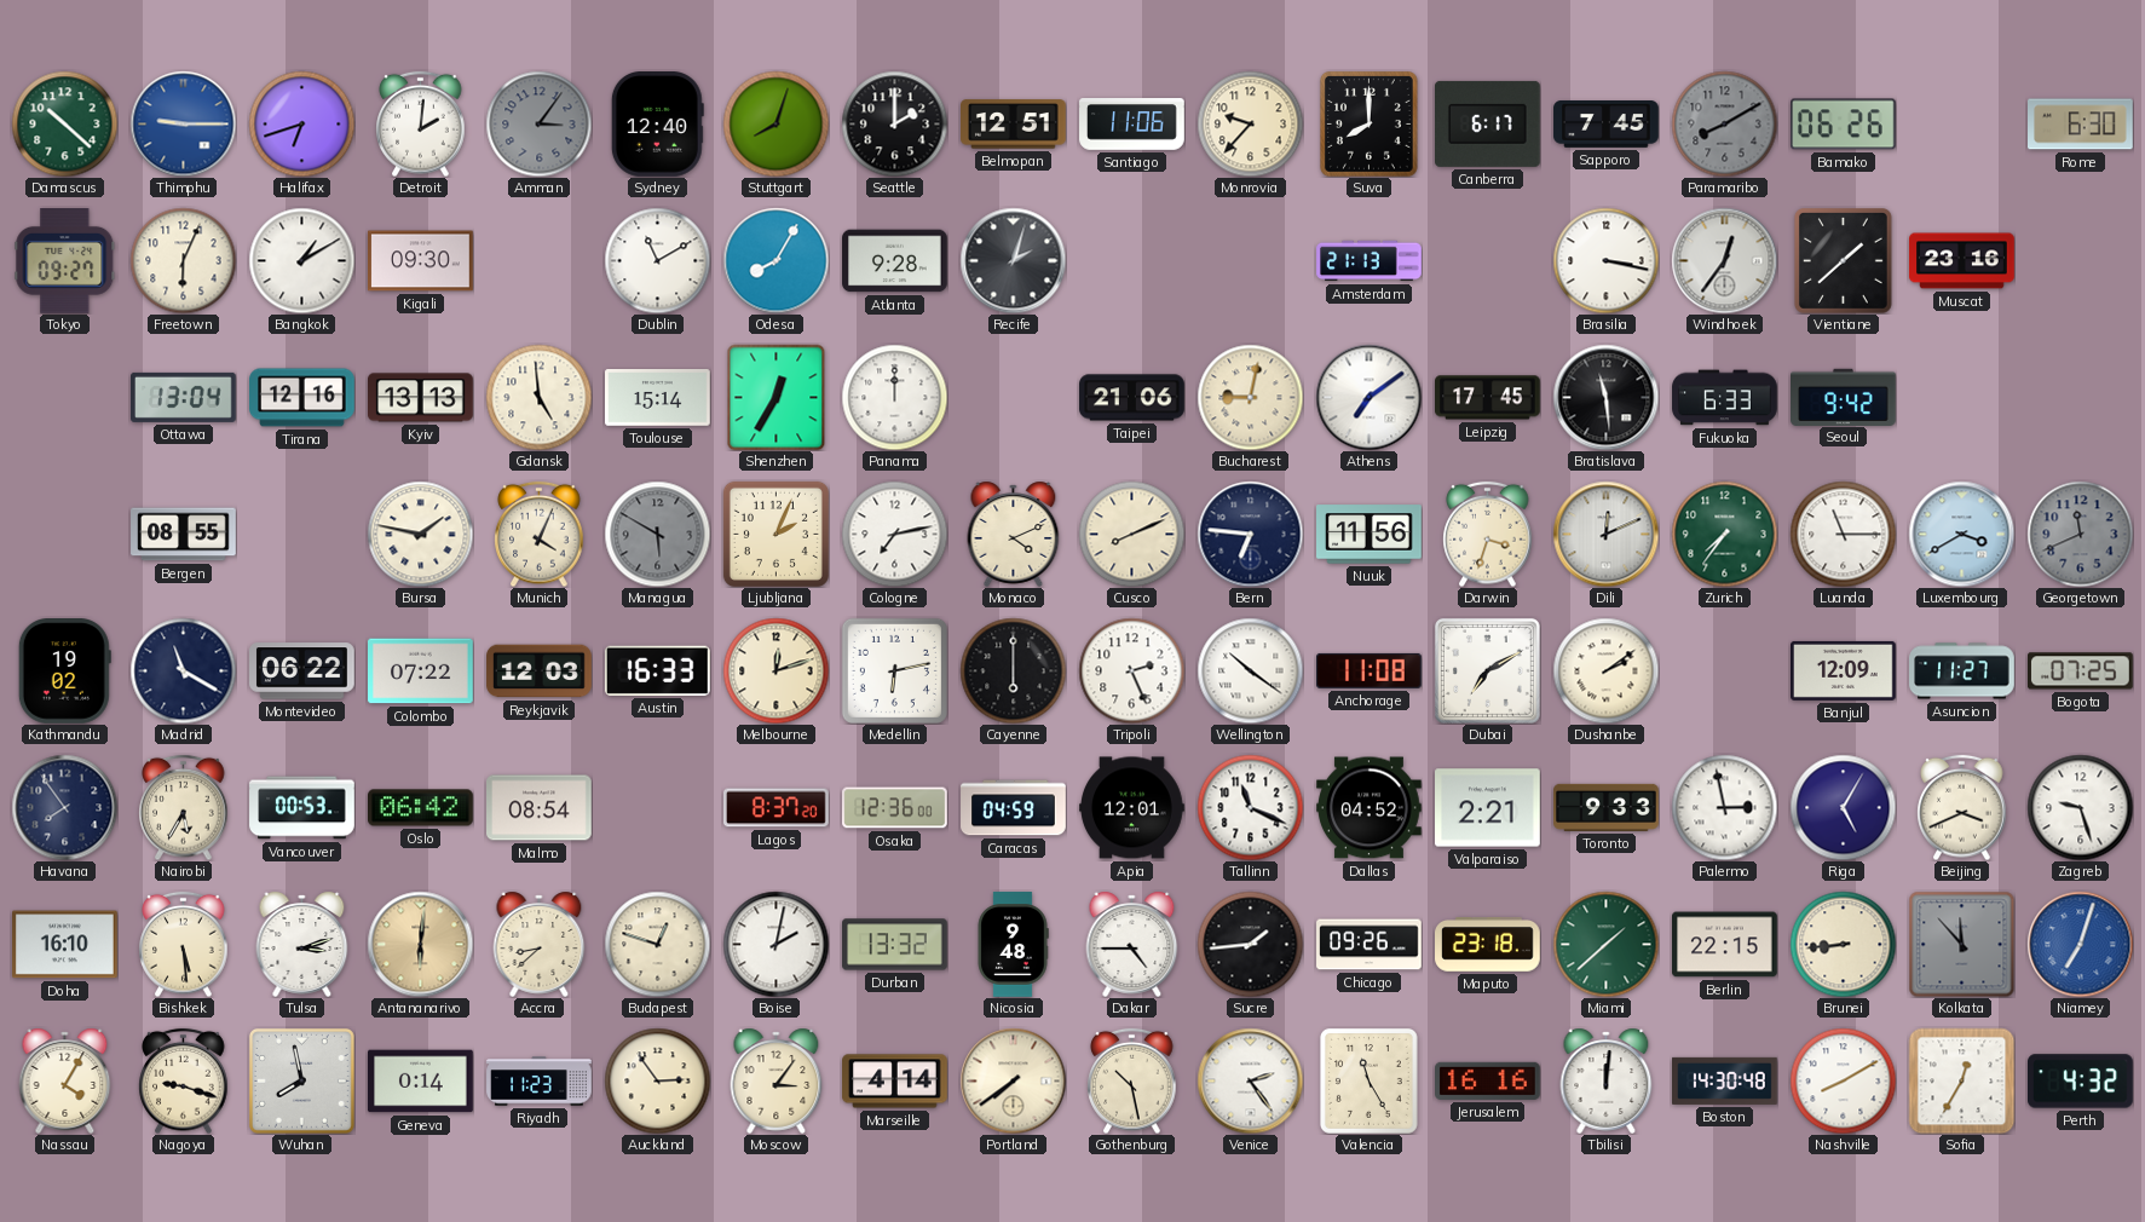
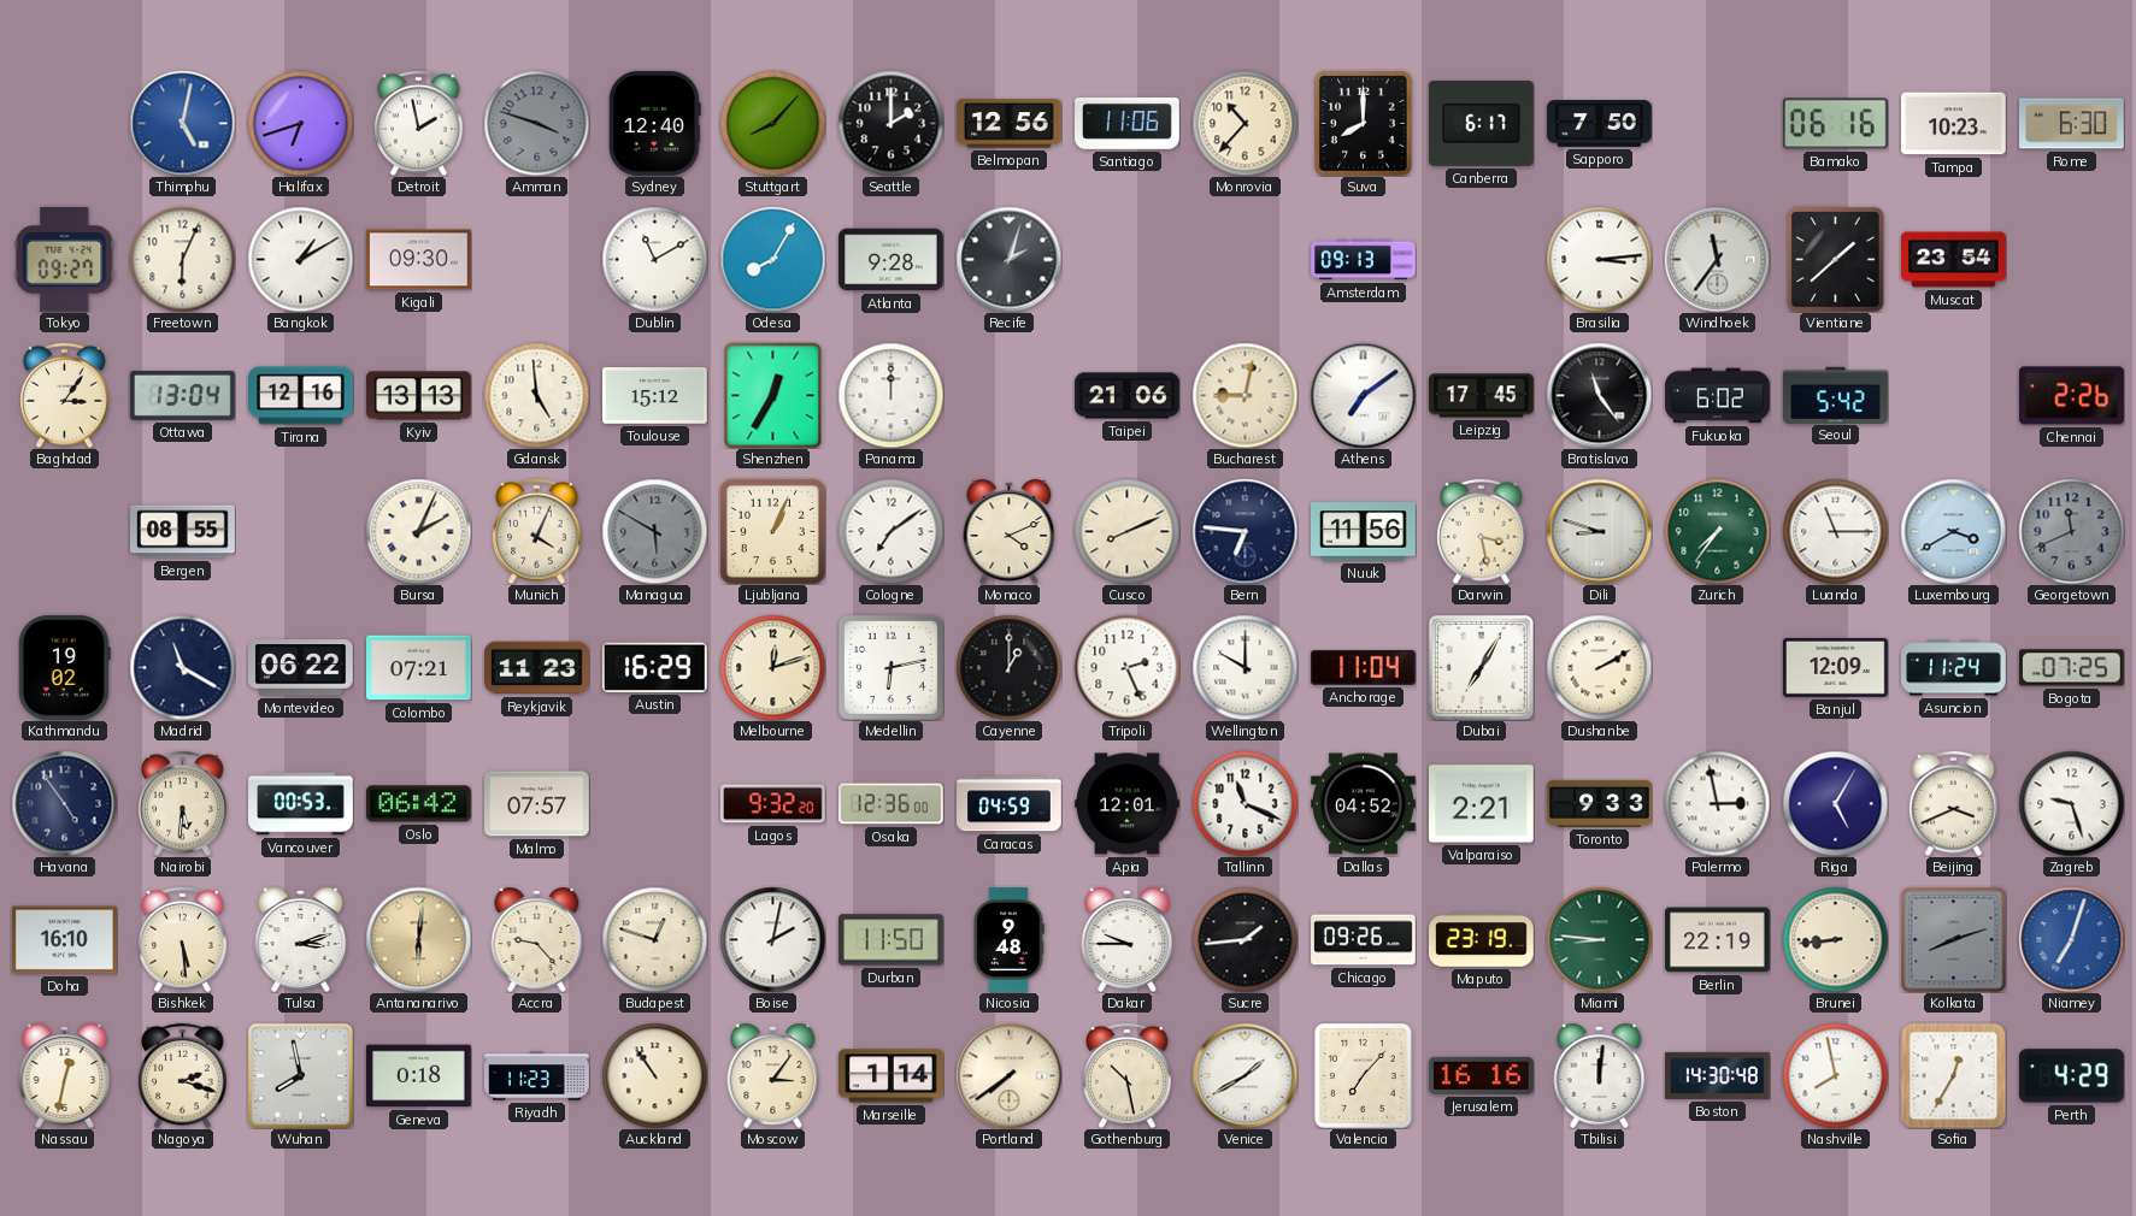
Damascus: 10:22 -> none (64, 123)
Thimphu: 9:15 -> 5:02 (182, 123)
Detroit: 2:01 -> 1:58 (419, 123)
Amman: 3:06 -> 3:48 (536, 123)
Stuttgart: 8:03 -> 8:07 (772, 123)
Belmopan: 12:51 -> 12:56 (1010, 124)
Monrovia: 9:37 -> 10:37 (1244, 123)
Sapporo: 7:45 -> 7:50 (1600, 124)
Paramaribo: 8:10 -> none (1724, 123)
Bamako: 06:26 -> 06:16 (1836, 124)
Tampa: none -> 10:23 (1954, 124)
Amsterdam: 21:13 -> 09:13 (1364, 260)
Brasilia: 3:17 -> 3:14 (1599, 259)
Windhoek: 12:36 -> 11:36 (1717, 259)
Muscat: 23:16 -> 23:54 (1954, 260)
Baghdad: none -> 3:06 (65, 395)
Toulouse: 15:14 -> 15:12 (655, 396)
Bratislava: 11:29 -> 11:24 (1599, 395)
Fukuoka: 6:33 -> 6:02 (1718, 396)
Seoul: 9:42 -> 5:42 (1836, 395)
Chennai: none -> 2:26 (2072, 396)
Bursa: 1:47 -> 2:04 (418, 531)
Ljubljana: 2:04 -> 1:04 (772, 531)
Cologne: 7:13 -> 7:09 (890, 531)
Darwin: 3:33 -> 3:28 (1482, 531)
Dili: 12:11 -> 8:48 (1599, 531)
Colombo: 07:22 -> 07:21 (419, 668)
Reykjavik: 12:03 -> 11:23 (537, 668)
Austin: 16:33 -> 16:29 (654, 667)
Cayenne: 6:00 -> 1:00 (1008, 667)
Wellington: 10:21 -> 10:00 (1244, 667)
Anchorage: 11:08 -> 11:04 (1364, 667)
Dubai: 7:10 -> 7:05 (1481, 667)
Dushanbe: 2:09 -> 2:10 (1599, 667)
Asuncion: 11:27 -> 11:24 (1954, 668)
Havana: 7:54 -> 4:54 (64, 803)
Nairobi: 5:35 -> 5:31 (183, 803)
Malmo: 08:54 -> 07:57 (537, 804)
Lagos: 8:37 -> 9:32 (773, 804)
Accra: 8:38 -> 9:23 (537, 939)
Durban: 13:32 -> 11:50 (892, 940)
Dakar: 4:45 -> 9:45 (1128, 939)
Maputo: 23:18 -> 23:19 (1482, 940)
Miami: 1:38 -> 8:46 (1599, 939)
Berlin: 22:15 -> 22:19 (1718, 940)
Kolkata: 11:53 -> 8:12 (1953, 939)
Nassau: 4:05 -> 12:32 (65, 1075)
Nagoya: 9:18 -> 2:18 (183, 1075)
Geneva: 0:14 -> 0:18 (419, 1076)
Auckland: 2:54 -> 10:54 (654, 1075)
Marseille: 4:14 -> 1:14 (892, 1076)
Venice: 2:24 -> 1:40 (1244, 1075)
Valencia: 11:25 -> 7:07 (1363, 1075)
Nashville: 8:10 -> 7:58 (1835, 1075)
Perth: 4:32 -> 4:29 (2072, 1076)
